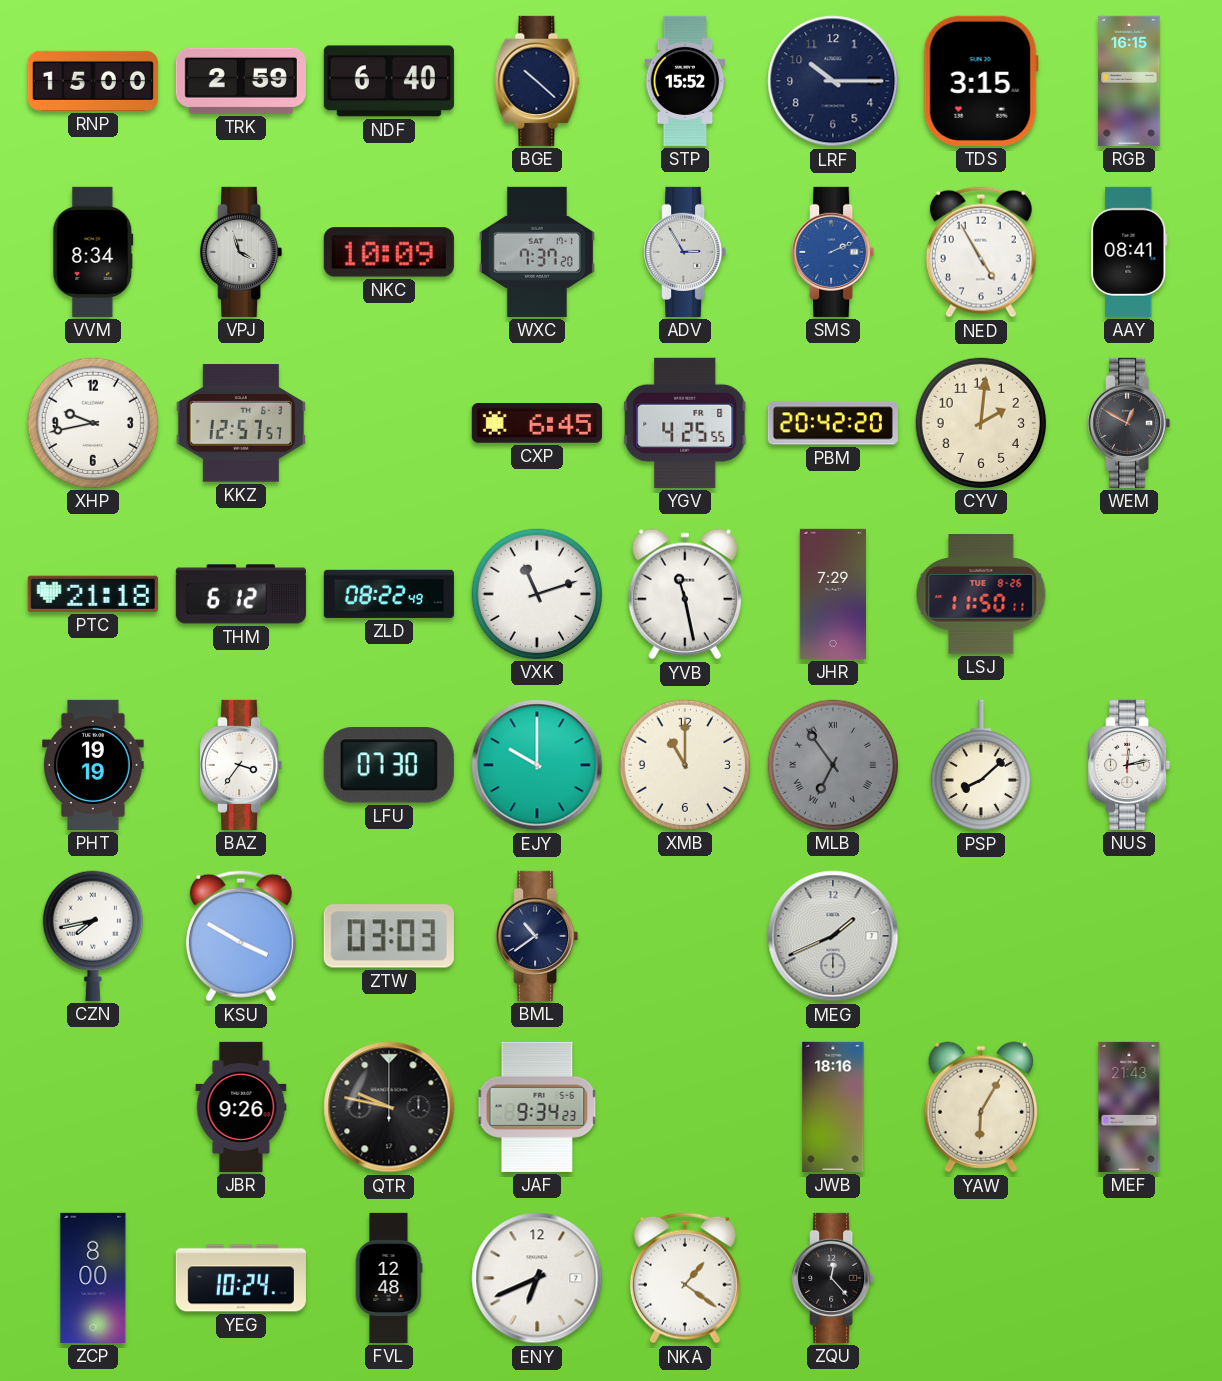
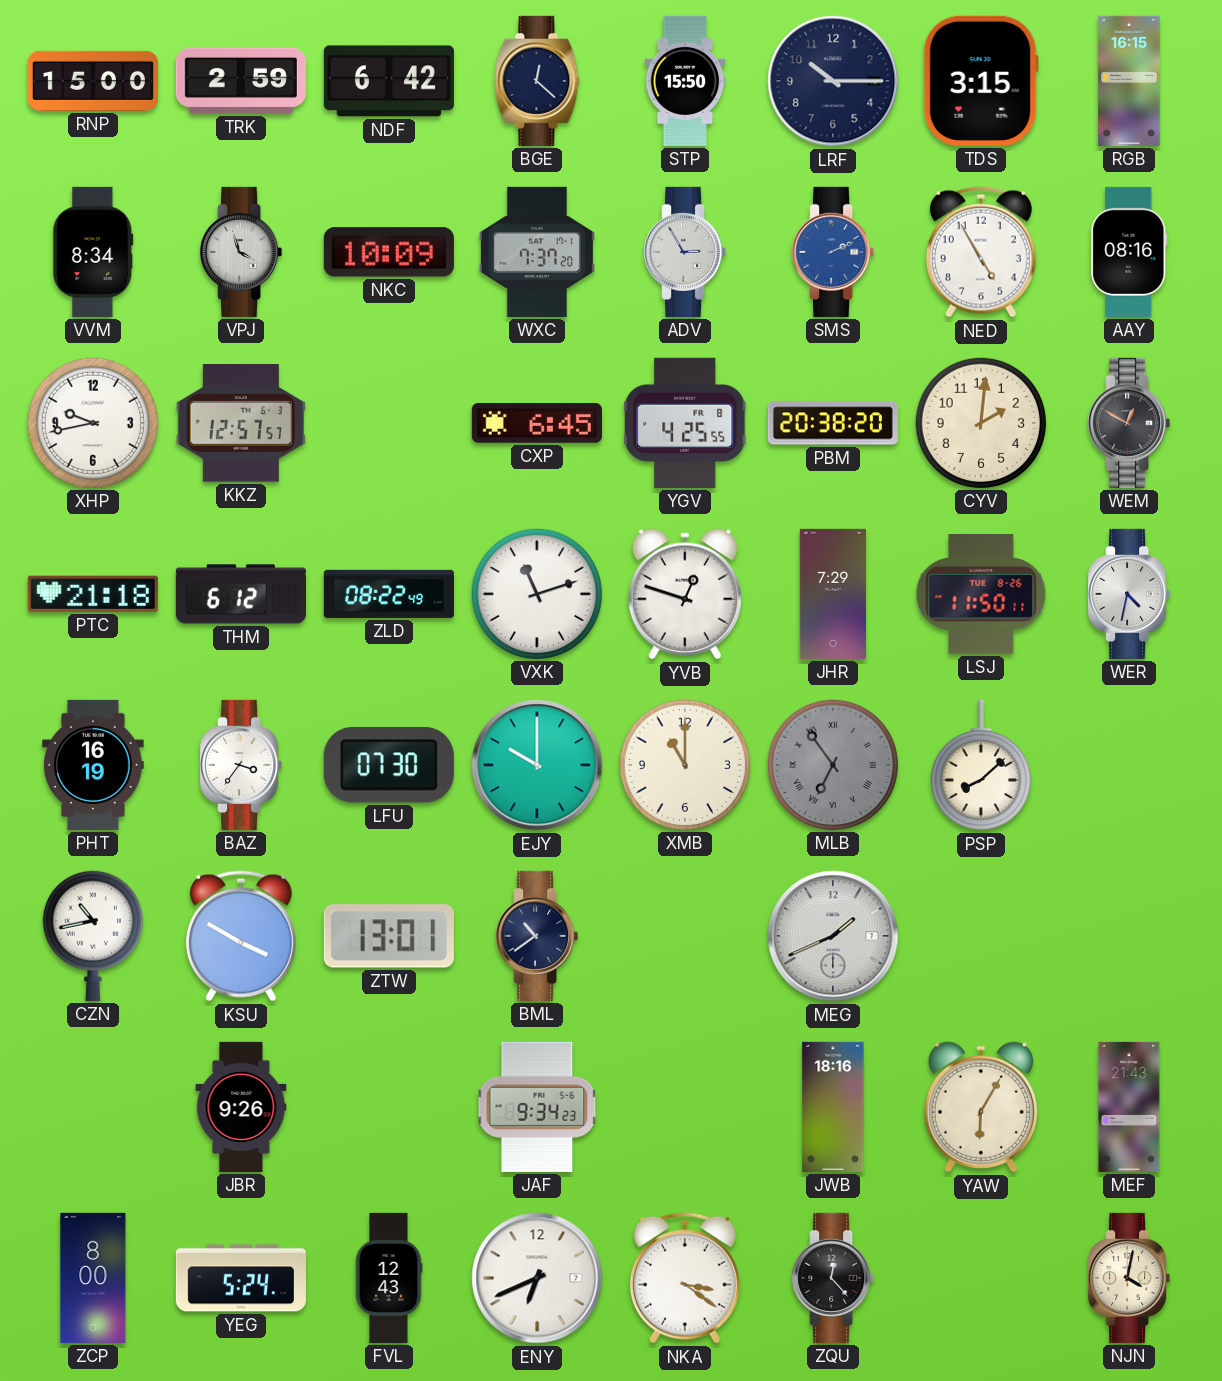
NDF: 6:40 -> 6:42 (389, 81)
BGE: 10:22 -> 12:22 (537, 81)
STP: 15:52 -> 15:50 (685, 81)
AAY: 08:41 -> 08:16 (1129, 252)
PBM: 20:42 -> 20:38 (833, 423)
YVB: 11:28 -> 12:48 (685, 594)
WER: none -> 4:32 (1129, 594)
PHT: 19:19 -> 16:19 (93, 765)
NUS: 12:13 -> none (1129, 765)
CZN: 7:43 -> 10:43 (93, 936)
ZTW: 03:03 -> 13:01 (389, 936)
QTR: 9:47 -> none (389, 1107)
YEG: 10:24 -> 5:24 (241, 1278)
FVL: 12:48 -> 12:43 (389, 1278)
NKA: 1:21 -> 3:21 (685, 1278)
NJN: none -> 4:02 (1129, 1278)
